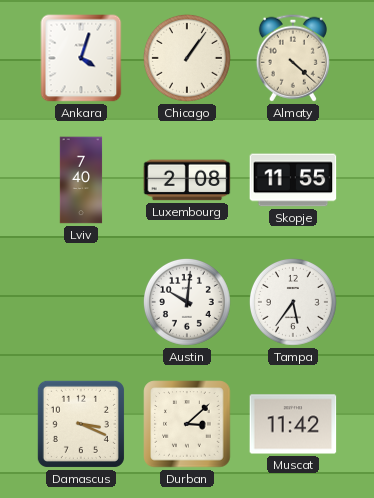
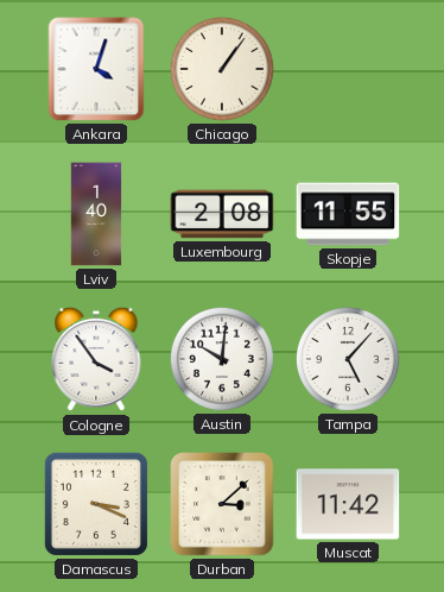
Almaty: 4:22 -> none (293, 58)
Lviv: 7:40 -> 1:40 (96, 214)
Cologne: none -> 3:54 (96, 359)
Tampa: 5:36 -> 5:07 (348, 359)
